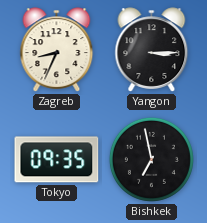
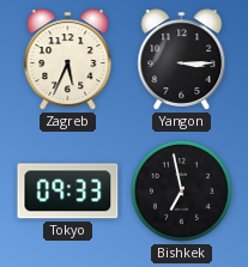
Zagreb: 8:34 -> 5:34 (68, 60)
Tokyo: 09:35 -> 09:33 (68, 192)
